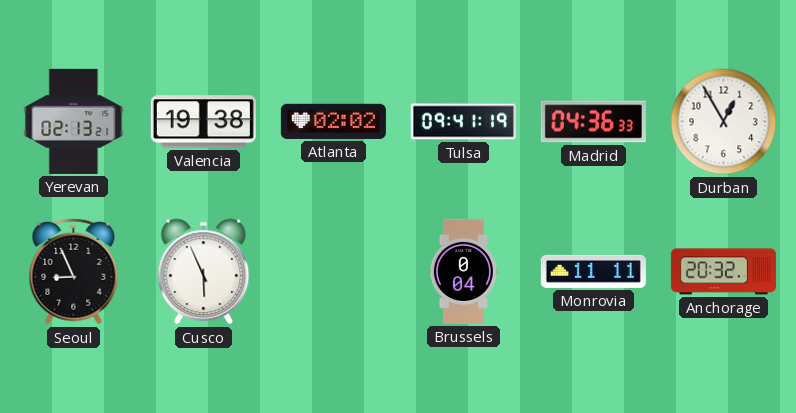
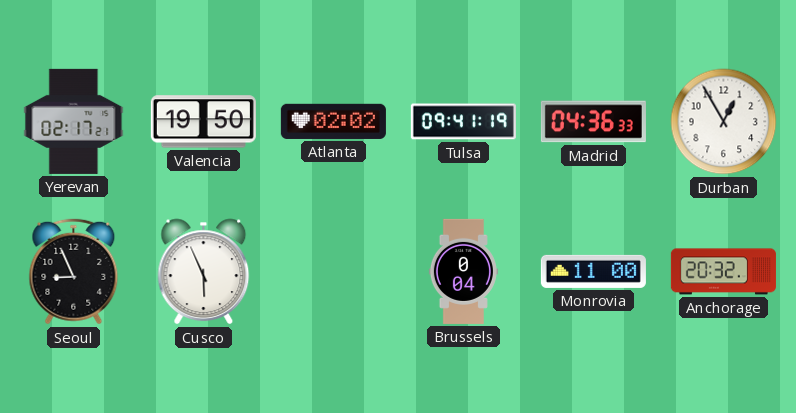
Yerevan: 02:13 -> 02:17 (74, 121)
Valencia: 19:38 -> 19:50 (203, 122)
Monrovia: 11:11 -> 11:00 (593, 271)
